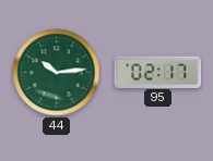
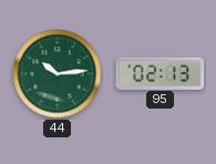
95: 02:17 -> 02:13 (161, 73)
